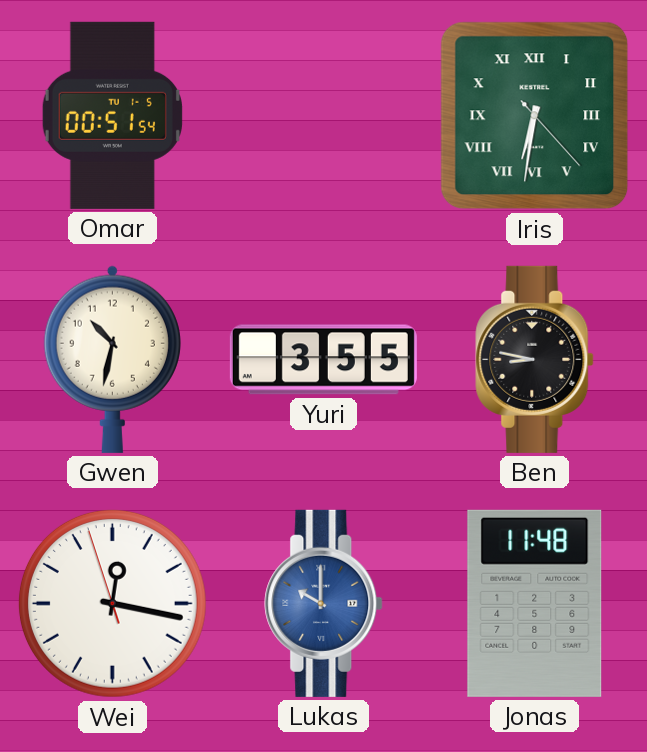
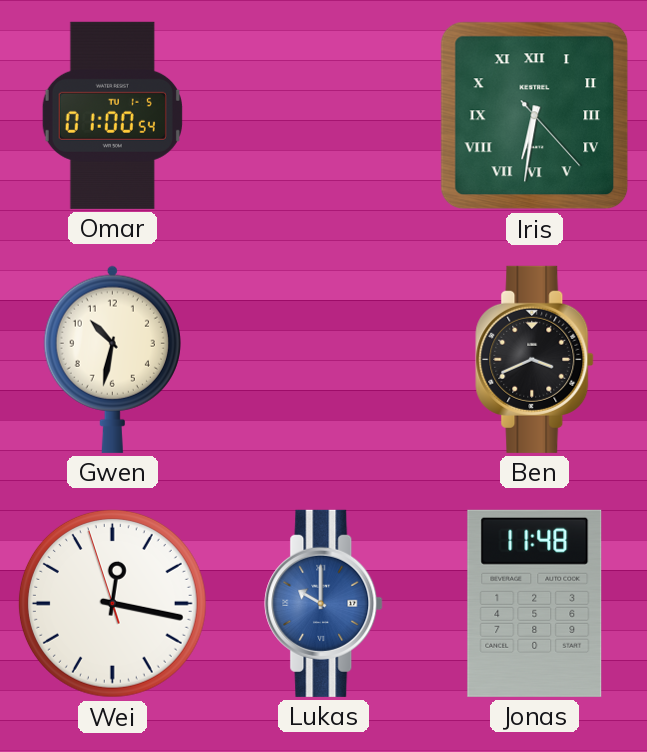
Omar: 00:51 -> 01:00 (112, 115)
Yuri: 3:55 -> none (323, 360)
Ben: 8:47 -> 3:41 (535, 359)
